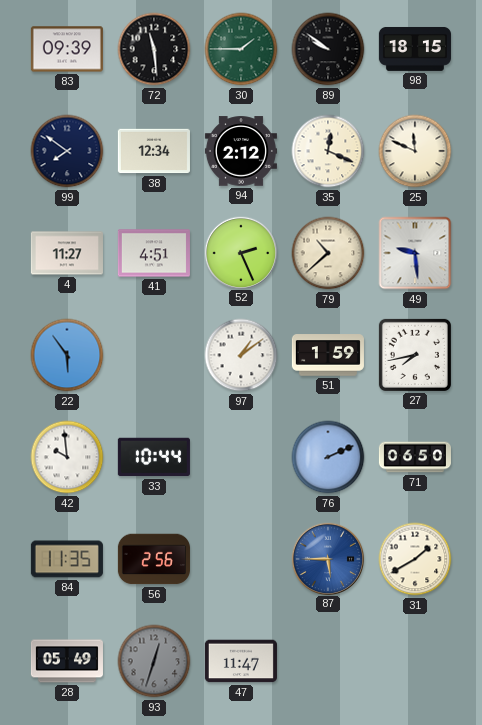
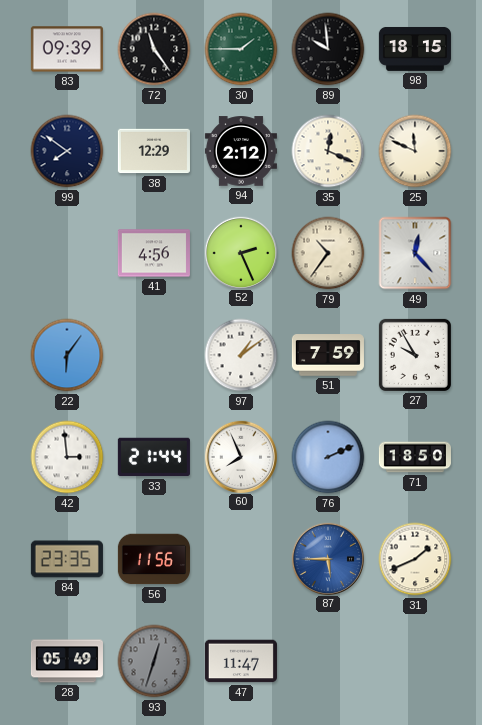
72: 11:29 -> 11:24 (154, 49)
89: 9:51 -> 9:59 (328, 49)
38: 12:34 -> 12:29 (154, 151)
4: 11:27 -> none (67, 253)
41: 4:51 -> 4:56 (154, 253)
79: 10:38 -> 10:36 (328, 253)
49: 9:29 -> 12:23 (415, 253)
22: 5:54 -> 6:06 (67, 355)
51: 1:59 -> 7:59 (328, 355)
27: 7:43 -> 9:55 (415, 355)
42: 9:59 -> 2:59 (67, 457)
33: 10:44 -> 21:44 (154, 457)
60: none -> 7:56 (240, 456)
71: 06:50 -> 18:50 (415, 457)
84: 11:35 -> 23:35 (67, 559)
56: 2:56 -> 11:56 (154, 559)
31: 1:40 -> 1:41 (415, 559)
